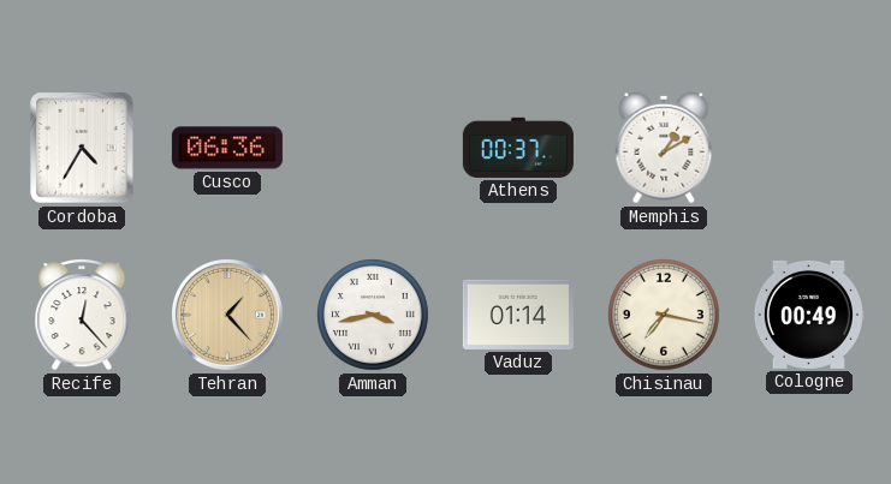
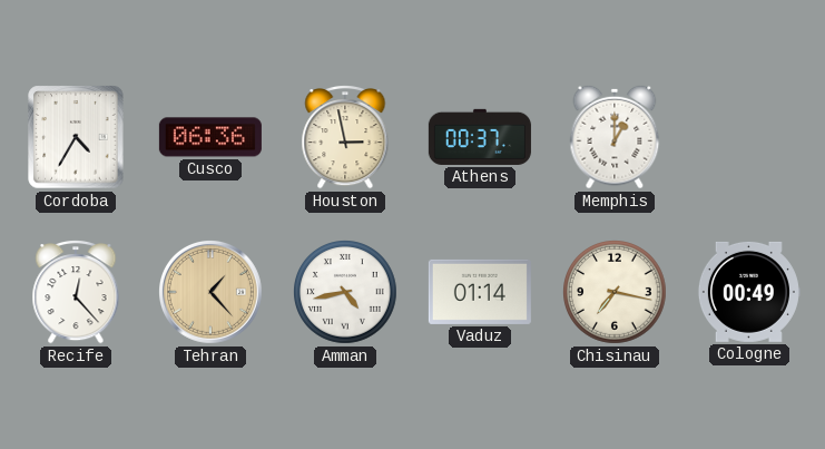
Houston: none -> 2:58 (345, 138)
Memphis: 1:10 -> 1:00 (615, 137)
Amman: 3:43 -> 4:43 (346, 293)
